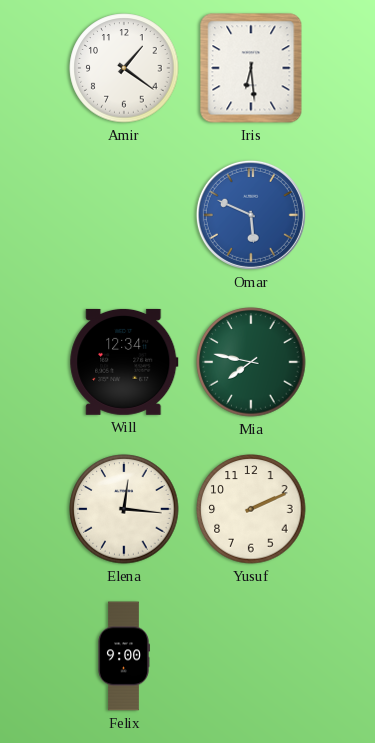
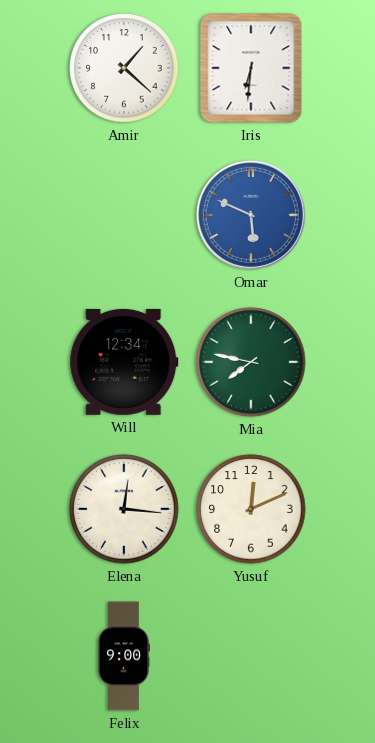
Amir: 1:21 -> 1:22 (124, 68)
Iris: 6:29 -> 6:31 (251, 68)
Yusuf: 2:11 -> 12:11 (251, 509)
